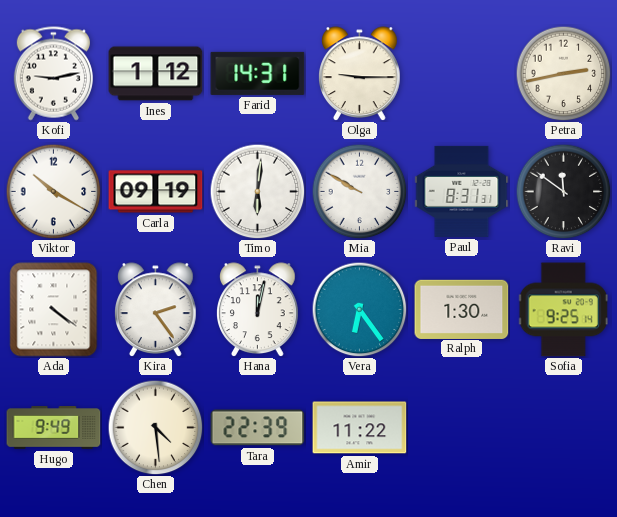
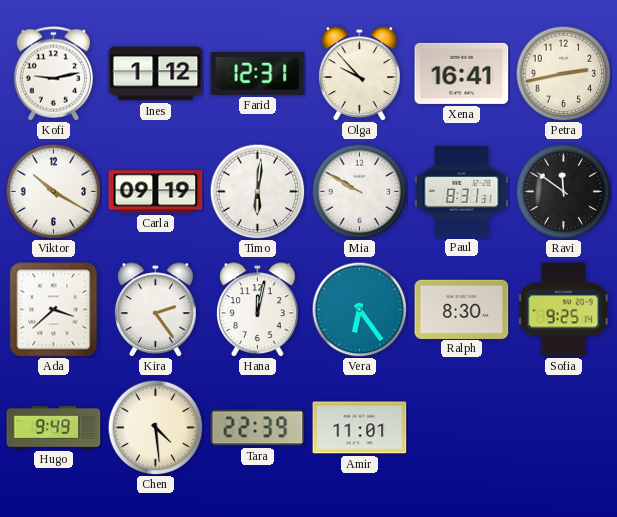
Farid: 14:31 -> 12:31 (258, 73)
Olga: 9:15 -> 9:53 (360, 73)
Xena: none -> 16:41 (462, 73)
Ada: 4:21 -> 3:38 (54, 310)
Ralph: 1:30 -> 8:30 (462, 309)
Amir: 11:22 -> 11:01 (360, 428)
